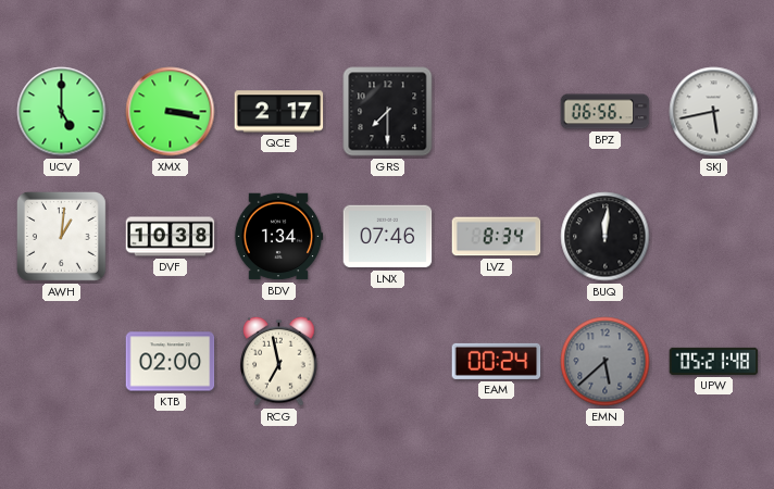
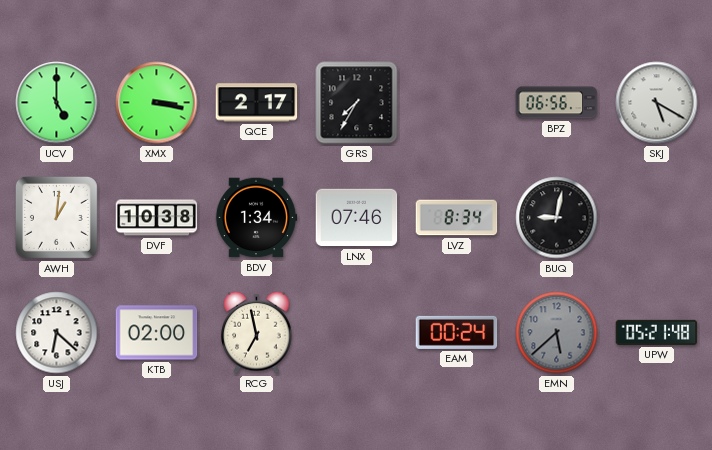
GRS: 7:30 -> 7:35 (357, 103)
SKJ: 5:43 -> 5:20 (657, 103)
BUQ: 12:01 -> 9:02 (557, 218)
USJ: none -> 6:22 (57, 333)
